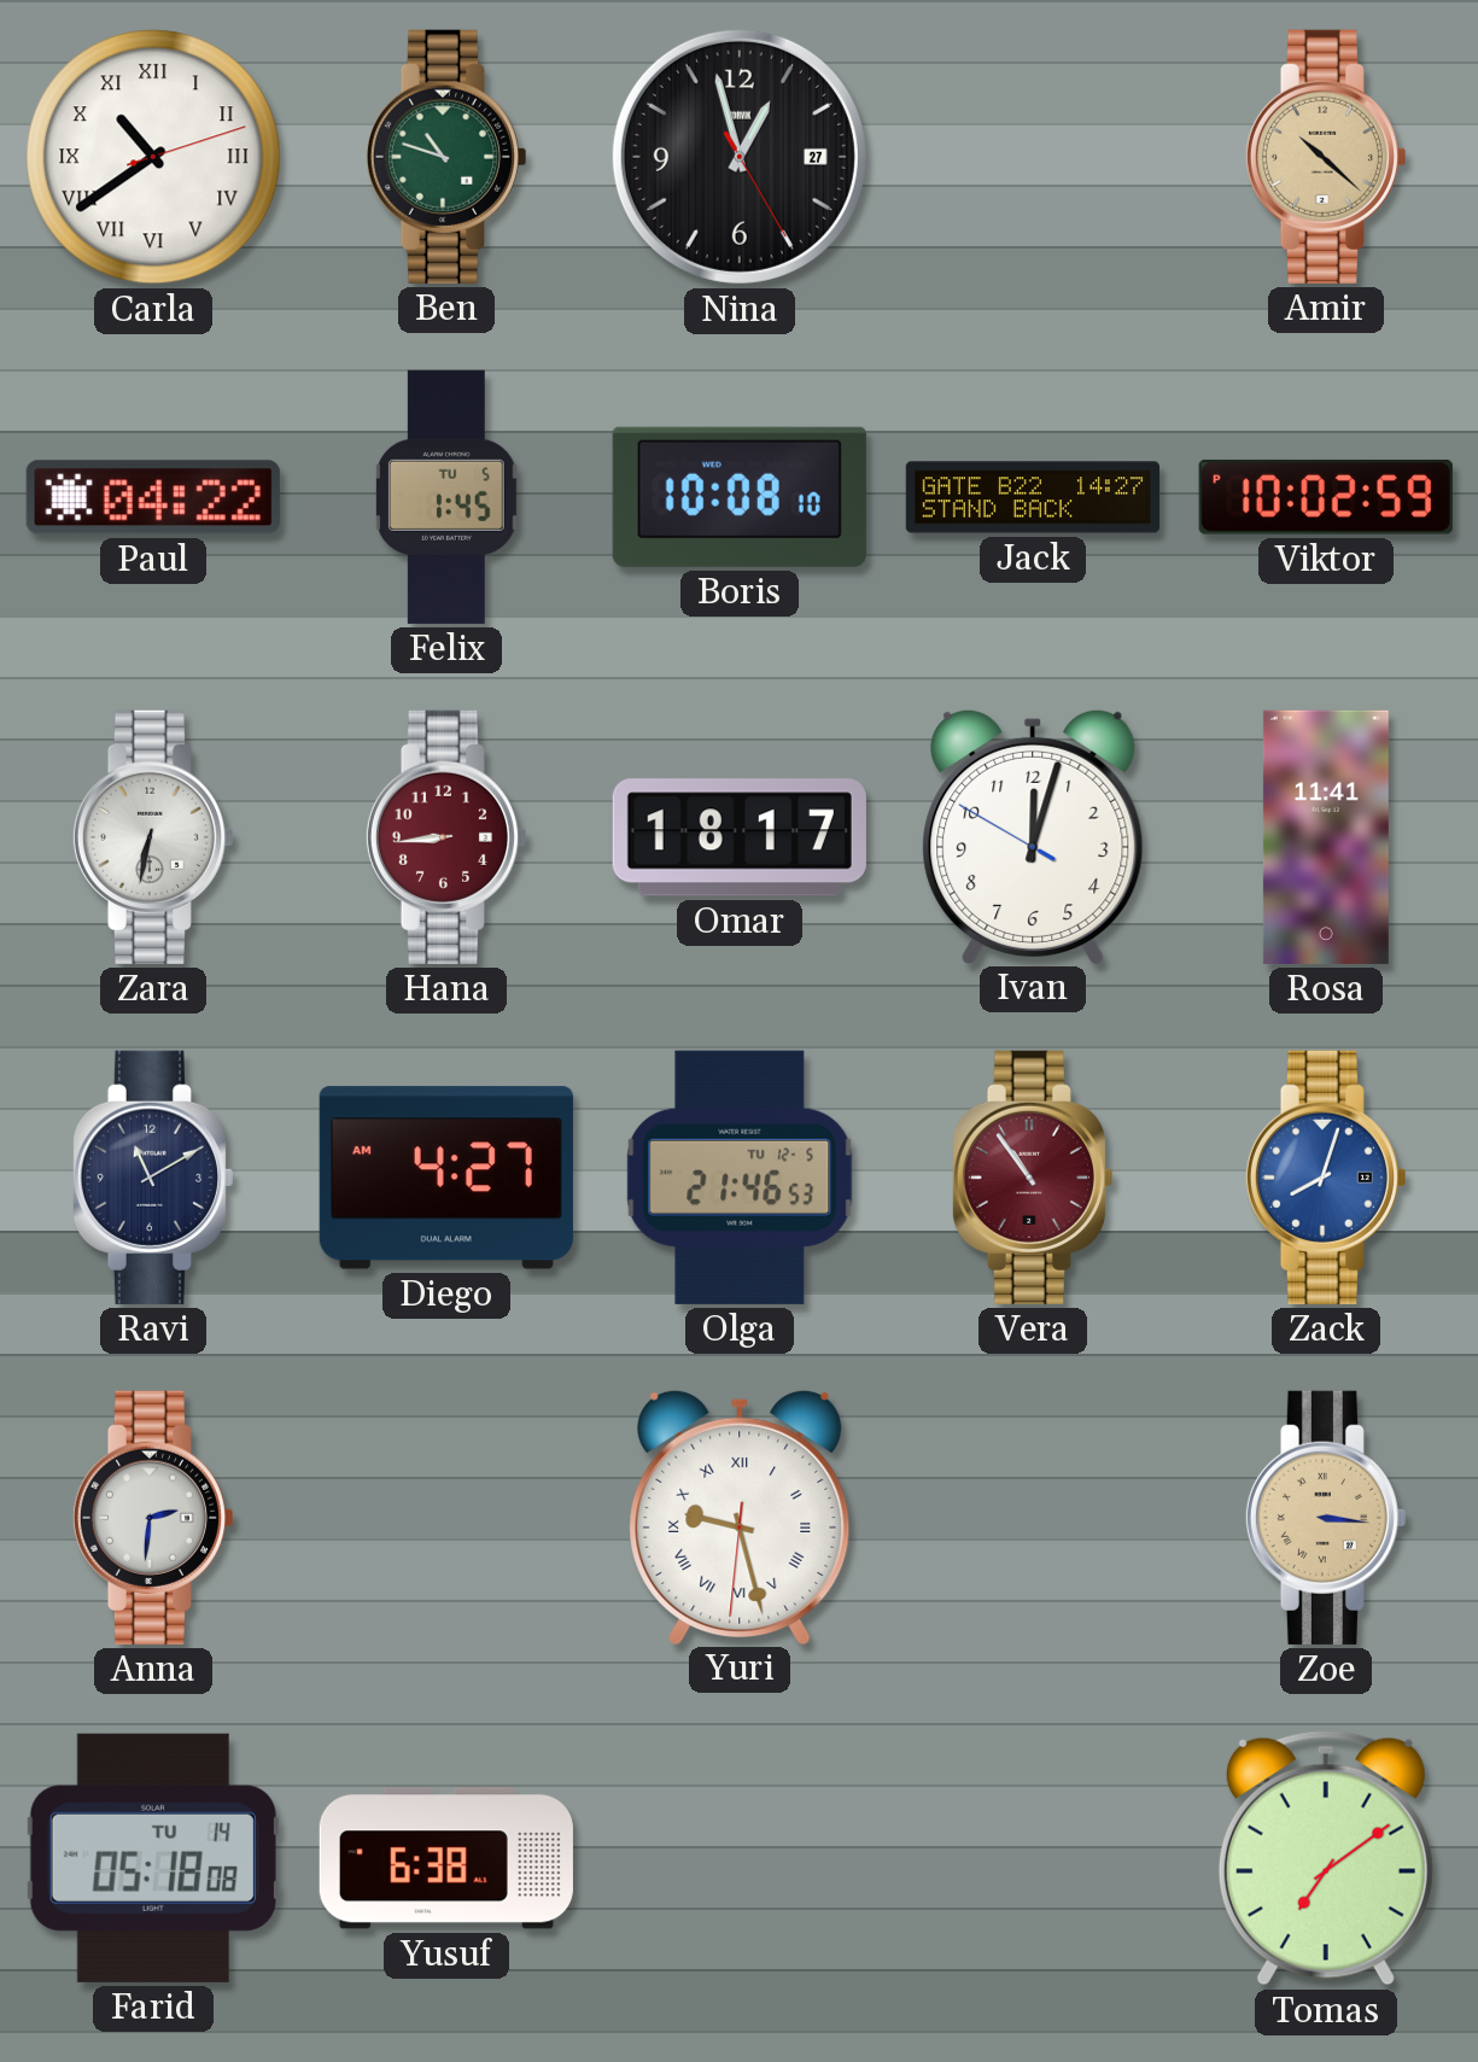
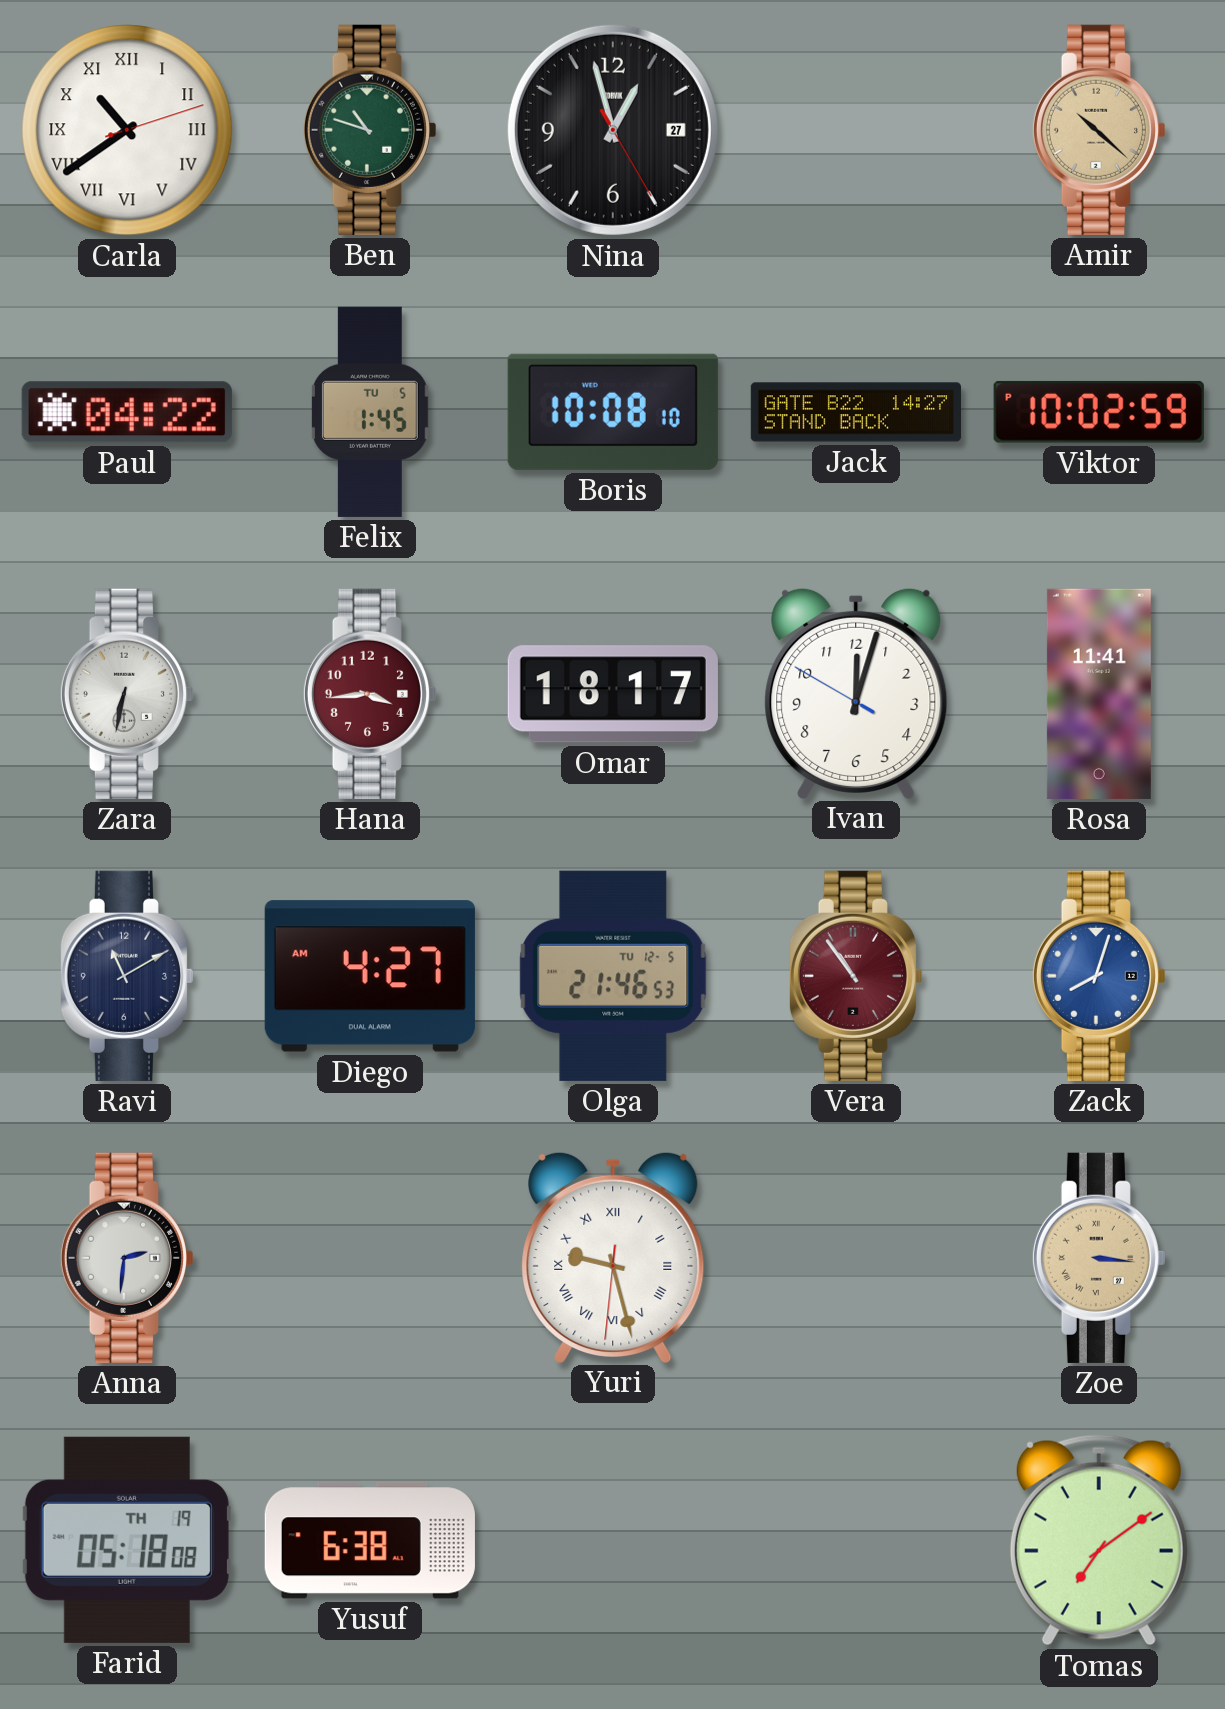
Hana: 8:44 -> 3:44 (369, 694)
Farid date: TU 14 -> TH 19 (127, 1540)
